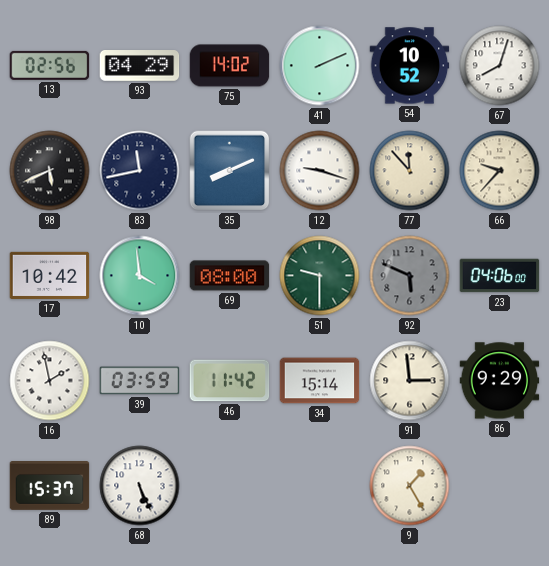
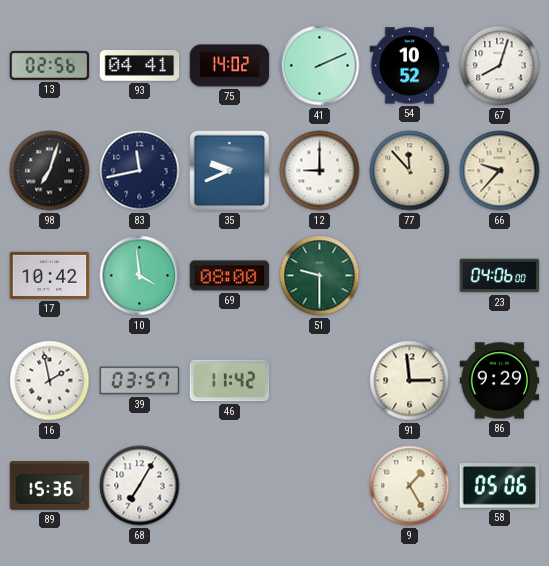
93: 04:29 -> 04:41 (140, 66)
98: 5:41 -> 7:03 (50, 171)
35: 8:11 -> 9:41 (230, 171)
12: 9:18 -> 9:00 (320, 171)
92: 5:49 -> none (410, 276)
39: 03:59 -> 03:57 (140, 381)
34: 15:14 -> none (320, 381)
89: 15:37 -> 15:36 (50, 486)
68: 5:26 -> 7:05 (140, 486)
58: none -> 05:06 (500, 486)
